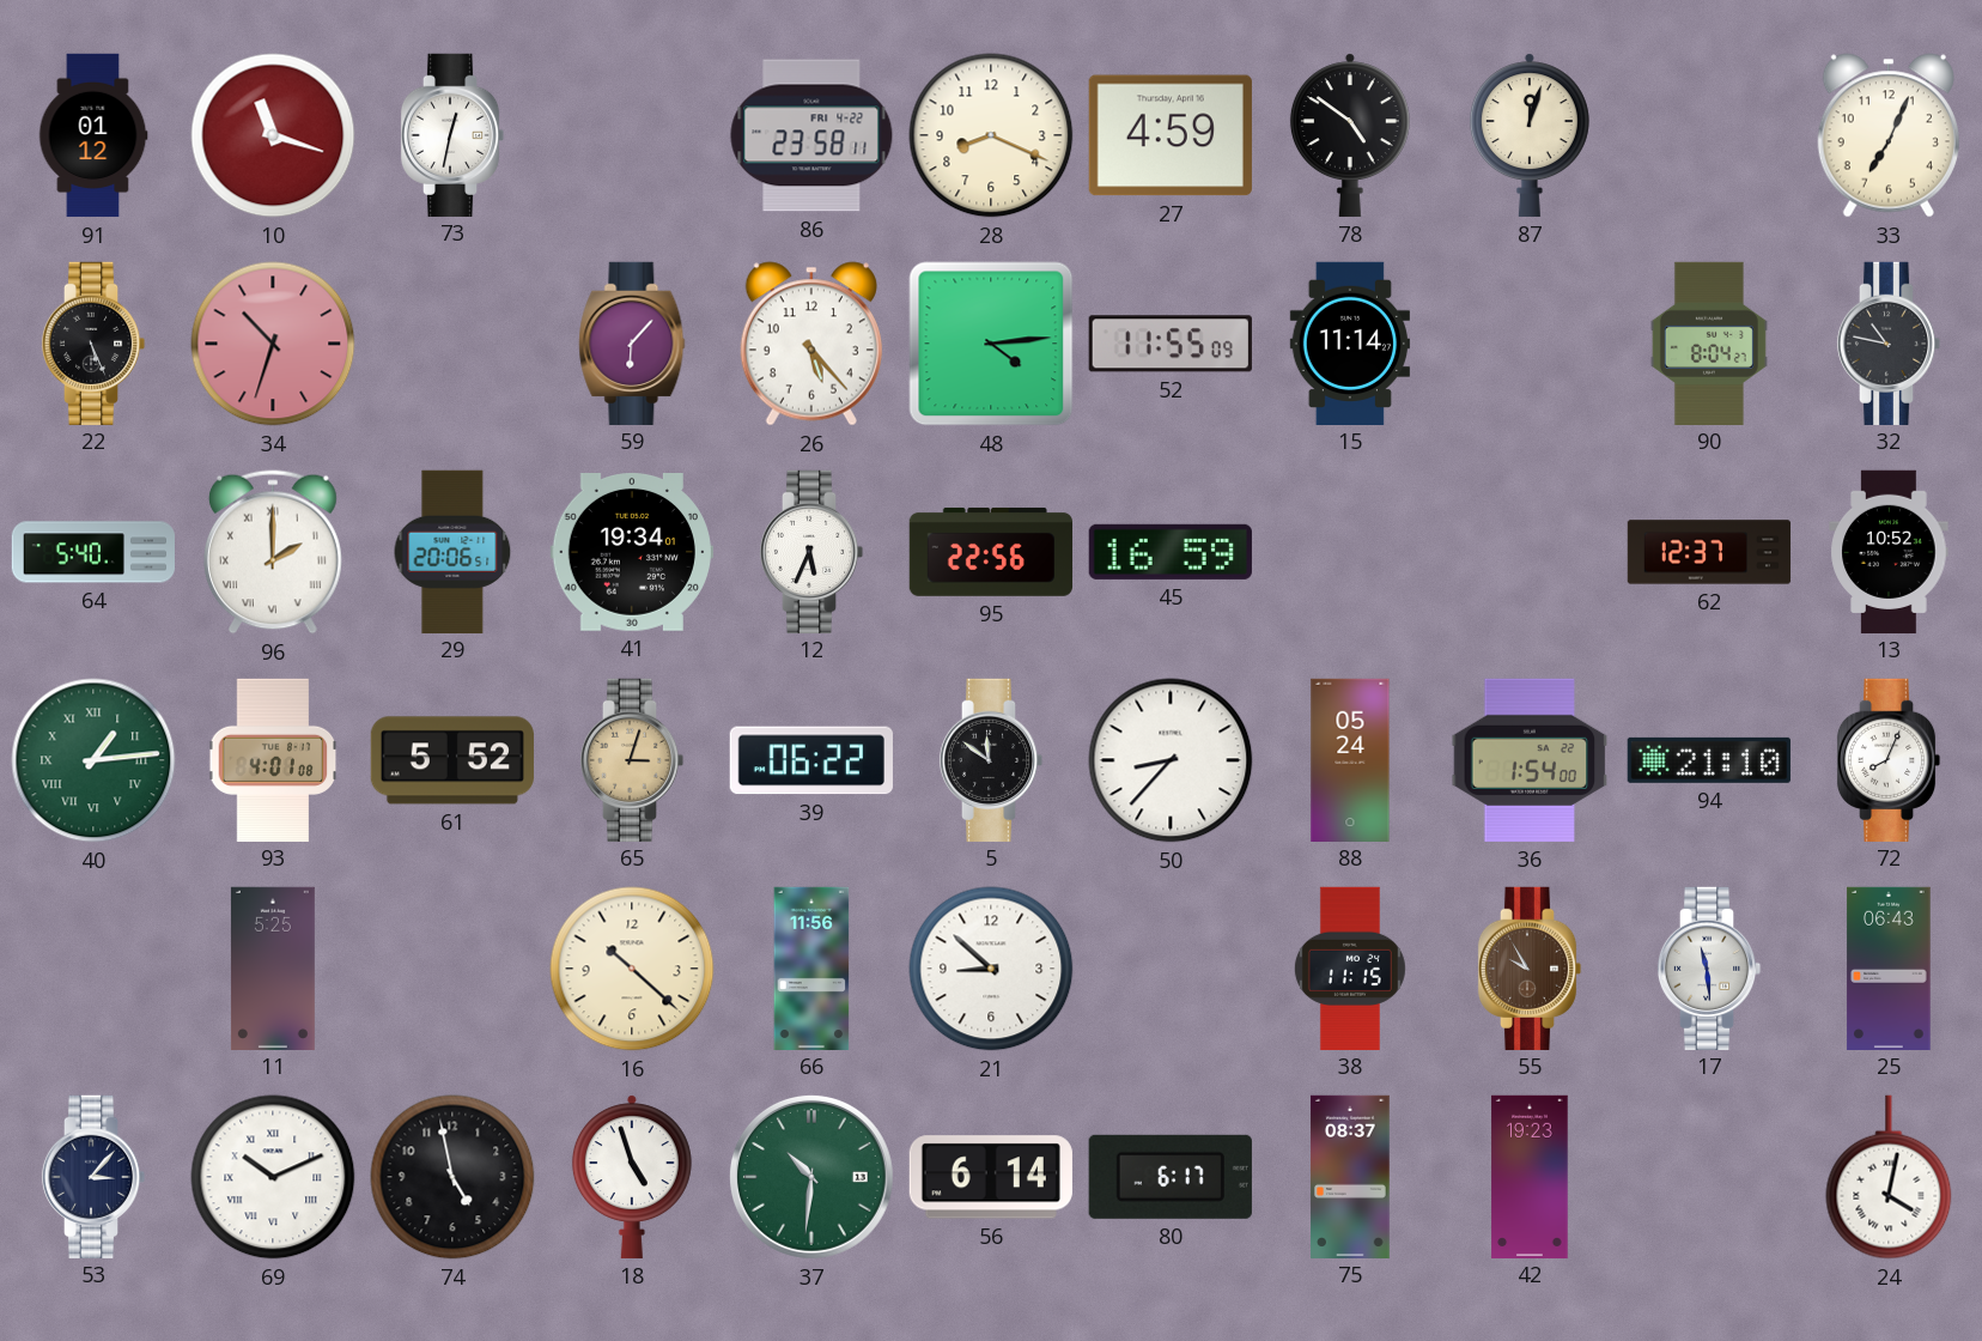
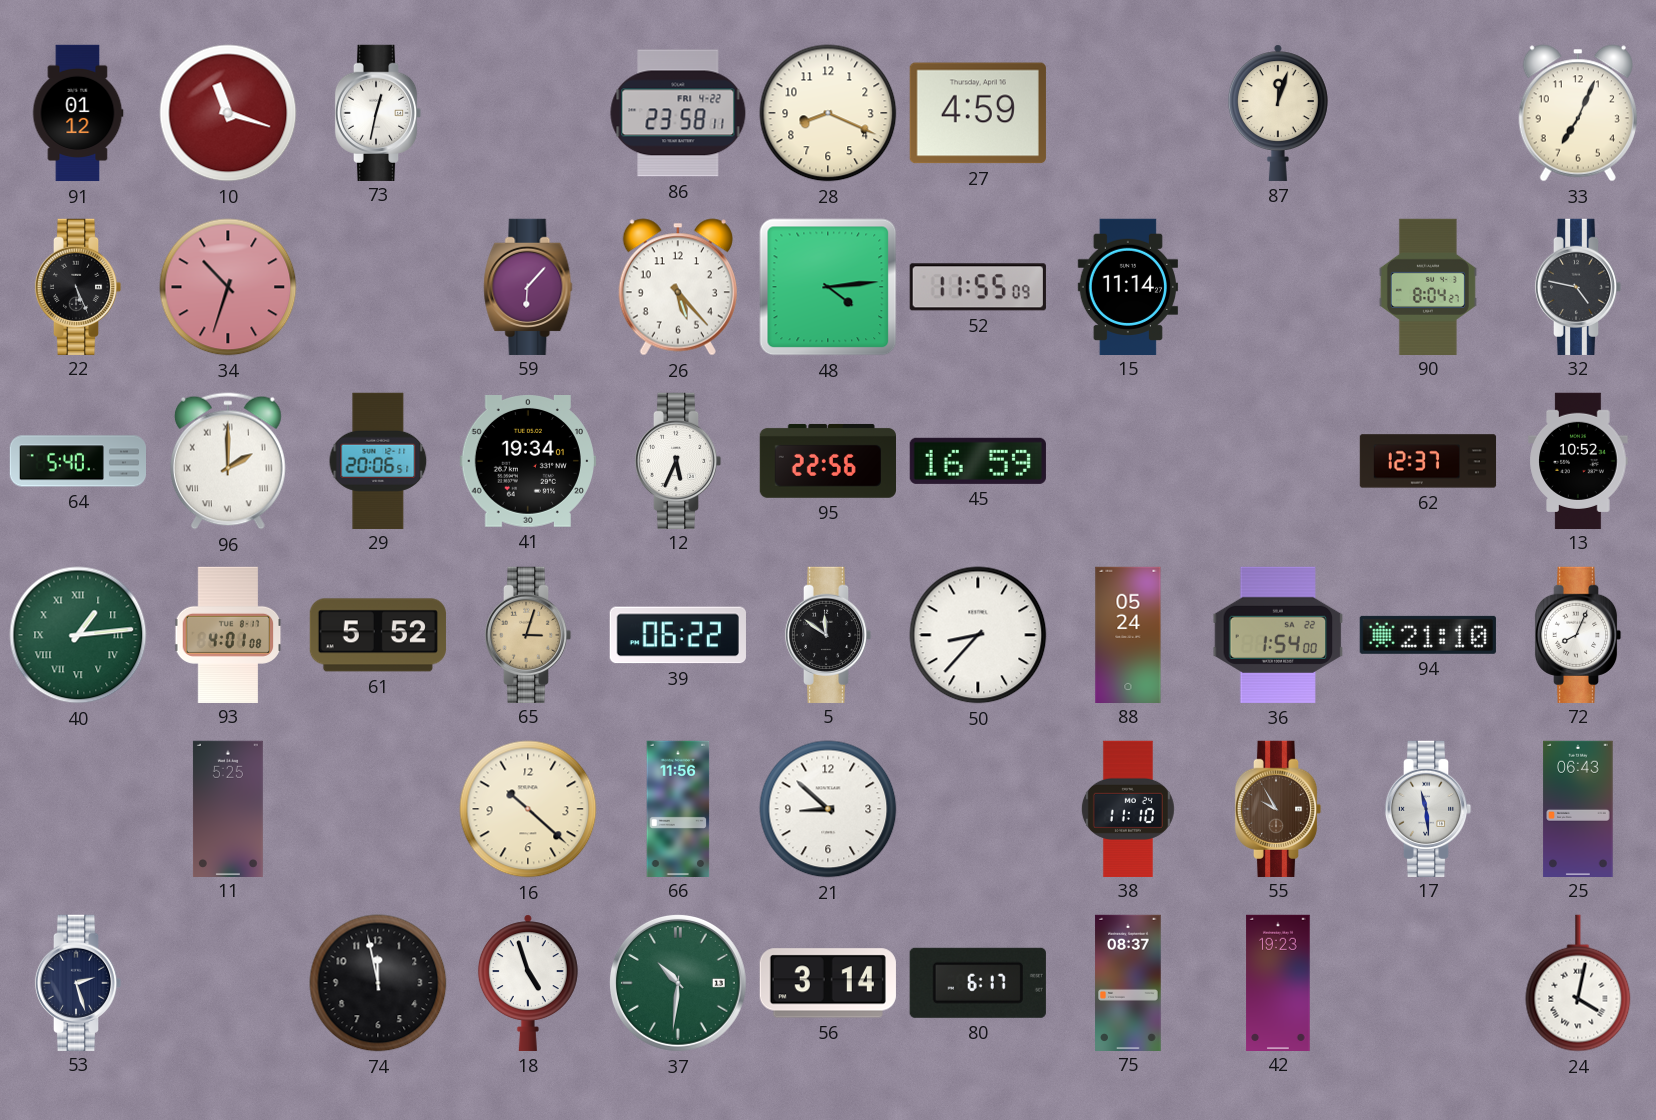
78: 4:51 -> none (1350, 135)
32: 10:47 -> 4:47 (1578, 286)
38: 11:15 -> 11:10 (1128, 808)
53: 3:07 -> 2:27 (78, 982)
69: 10:11 -> none (273, 1177)
74: 4:58 -> 11:58 (378, 983)
56: 6:14 -> 3:14 (828, 983)
